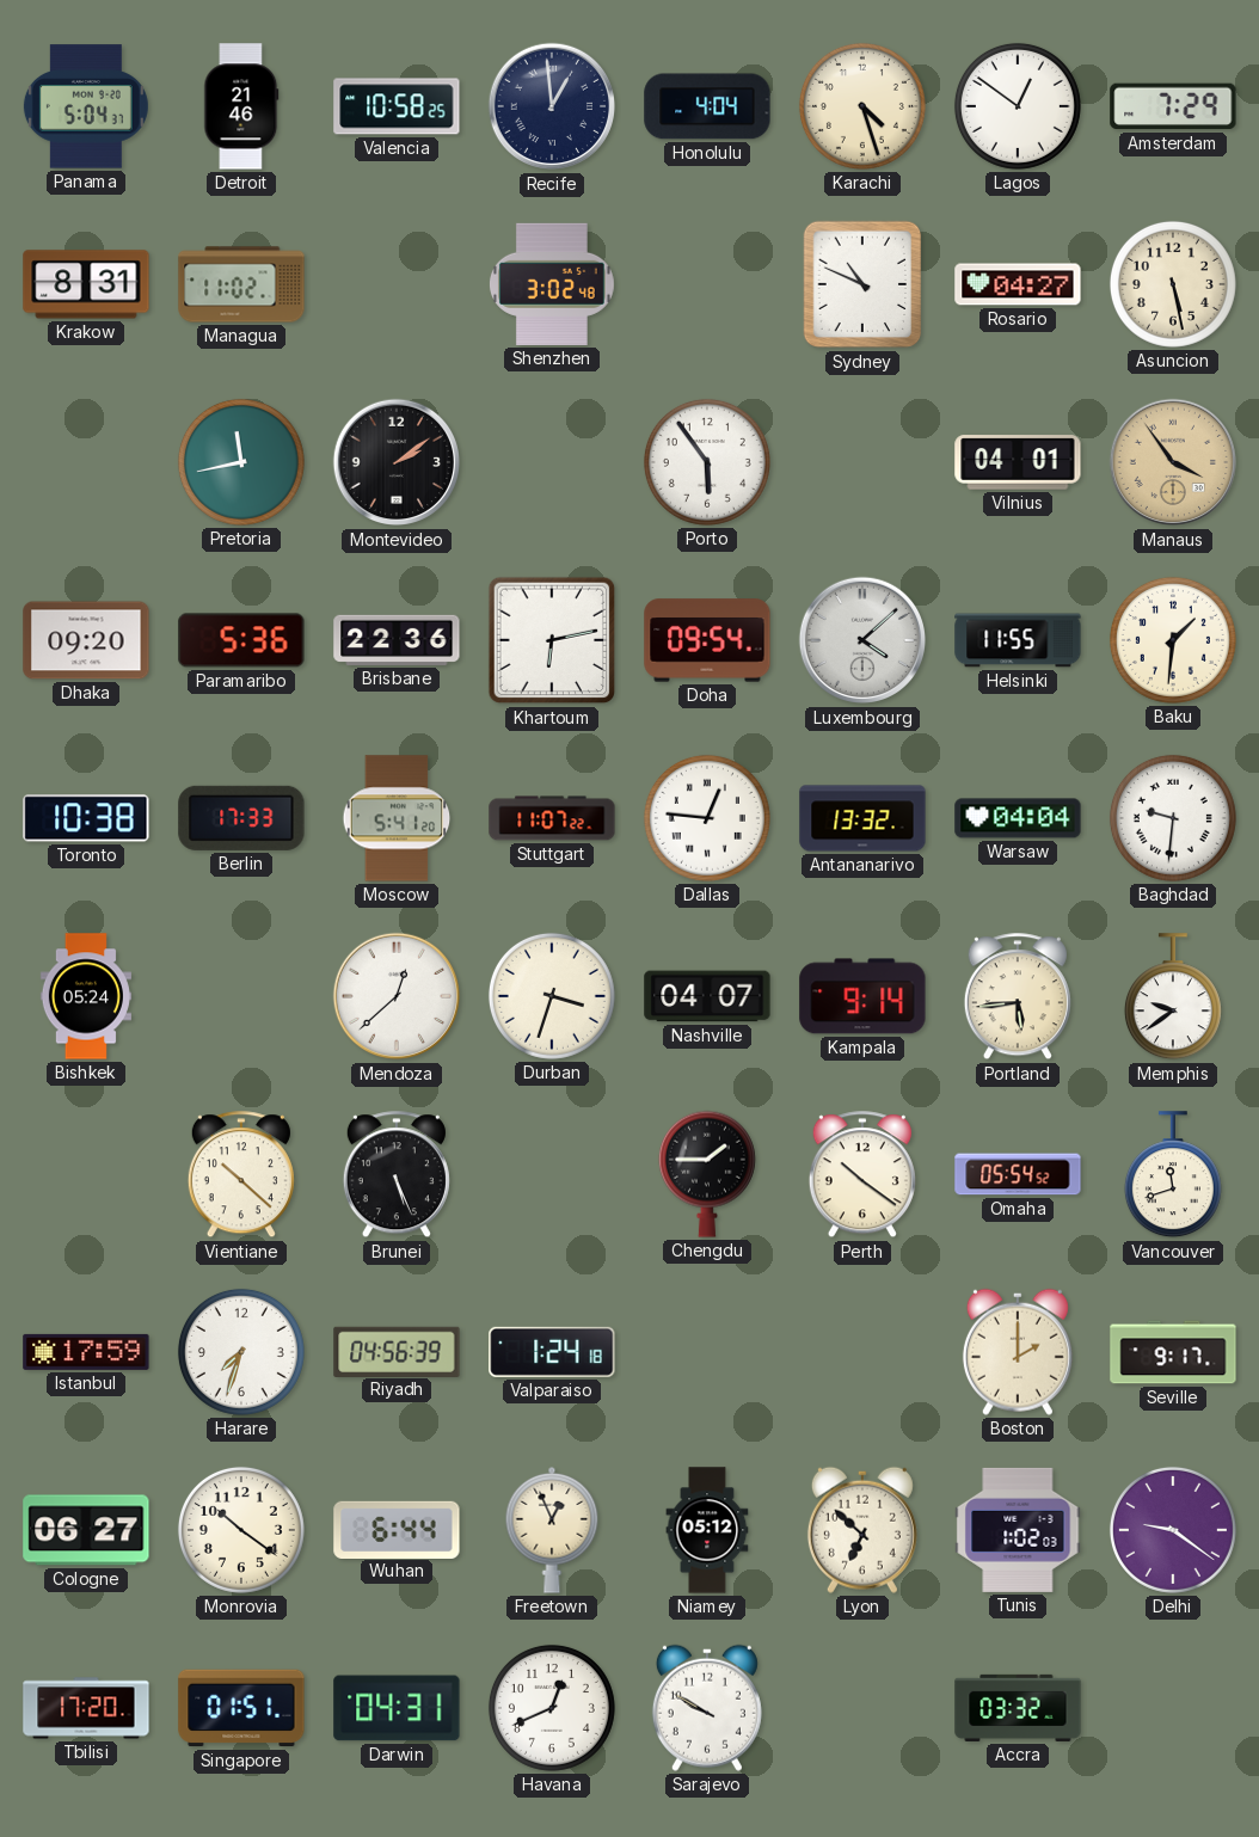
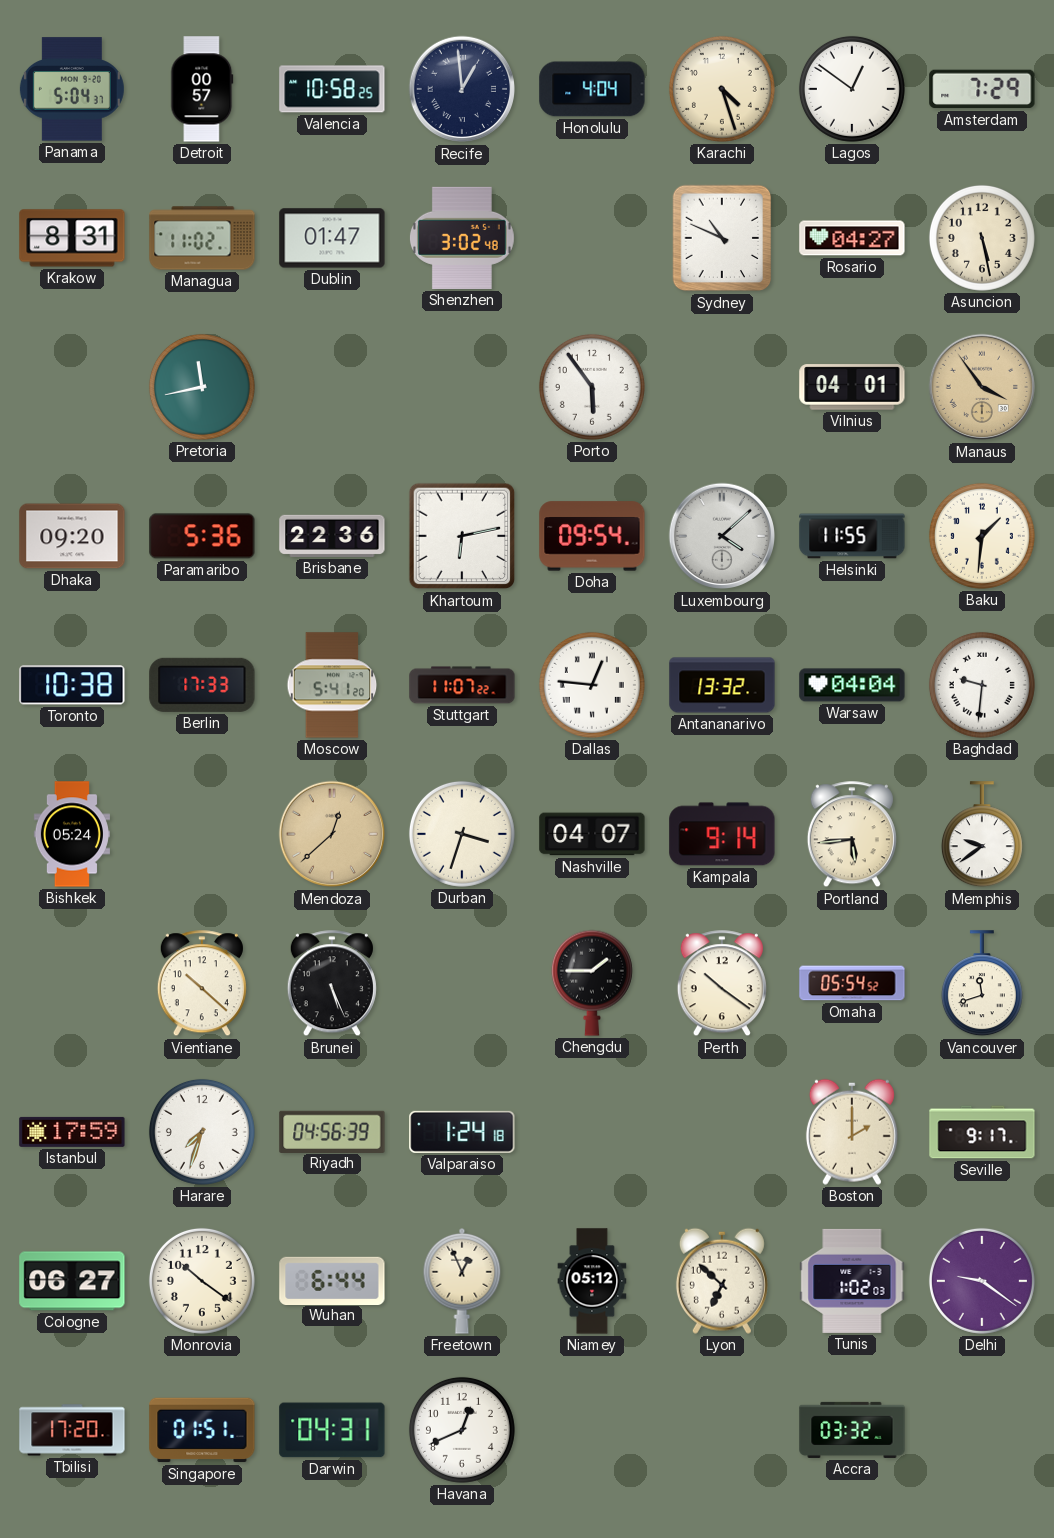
Detroit: 21:46 -> 00:57 (202, 89)
Dublin: none -> 01:47 (332, 238)
Montevideo: 2:09 -> none (397, 462)
Mendoza dial: white -> champagne (332, 834)
Sarajevo: 9:50 -> none (707, 1708)
